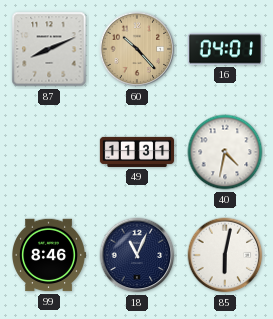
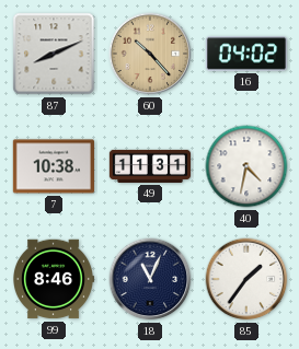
16: 04:01 -> 04:02 (246, 54)
7: none -> 10:38 (54, 166)
85: 6:02 -> 1:36 (246, 279)
